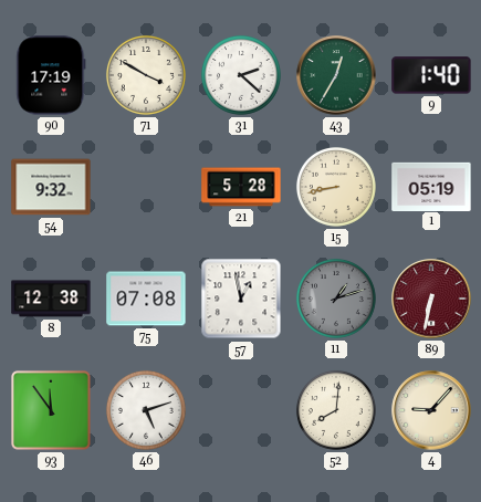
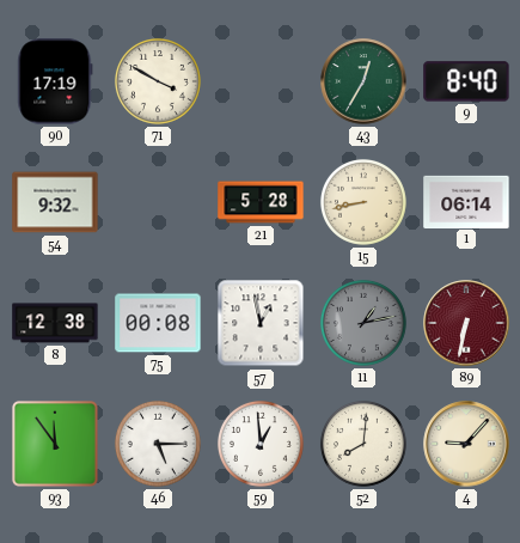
31: 2:22 -> none (241, 75)
9: 1:40 -> 8:40 (466, 81)
1: 05:19 -> 06:14 (466, 201)
75: 07:08 -> 00:08 (158, 323)
11: 1:12 -> 1:13 (363, 323)
46: 5:12 -> 5:15 (158, 444)
59: none -> 12:59 (261, 444)
